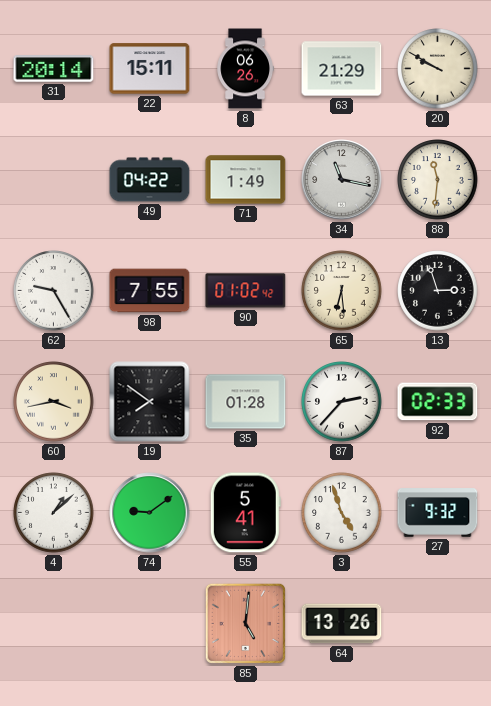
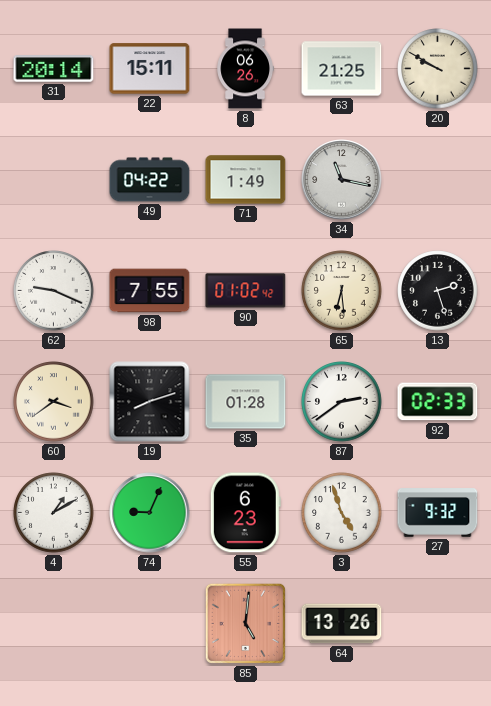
63: 21:29 -> 21:25 (342, 69)
88: 11:31 -> none (438, 180)
62: 9:25 -> 9:19 (54, 291)
13: 2:57 -> 2:27 (438, 291)
60: 3:43 -> 3:39 (54, 402)
19: 7:51 -> 8:12 (150, 402)
87: 2:37 -> 2:39 (342, 402)
4: 1:08 -> 1:10 (54, 513)
74: 9:09 -> 9:04 (150, 513)
55: 5:41 -> 6:23 (245, 513)
